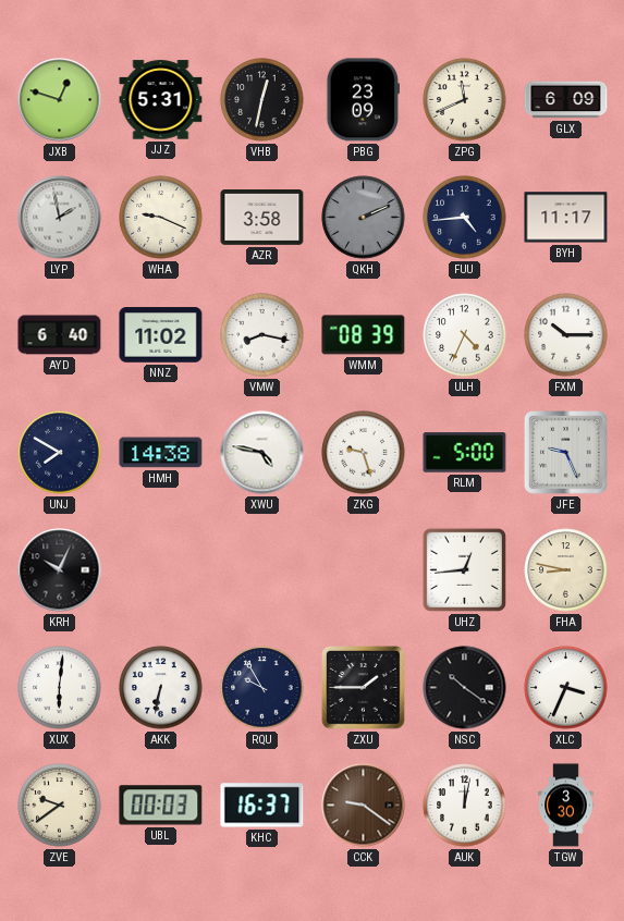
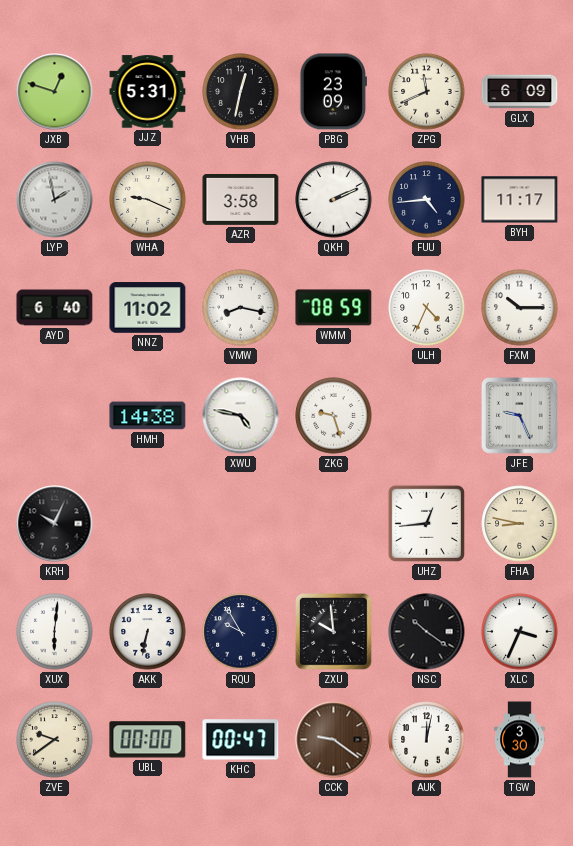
QKH dial: grey -> white (334, 200)
WMM: 08:39 -> 08:59 (334, 308)
UNJ: 7:50 -> none (60, 453)
RLM: 5:00 -> none (465, 453)
ZXU: 1:45 -> 9:59 (334, 632)
UBL: 00:03 -> 00:00 (148, 740)
KHC: 16:37 -> 00:47 (241, 740)
